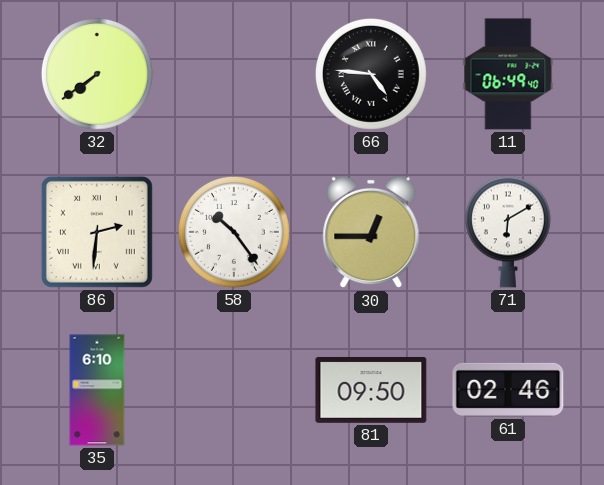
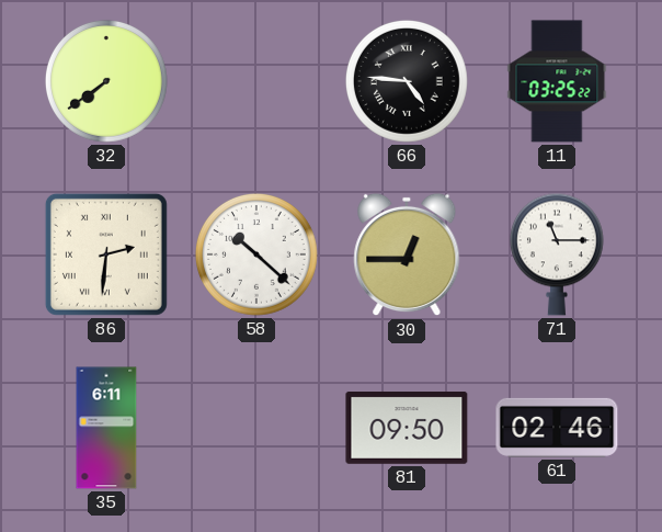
11: 06:49 -> 03:25 (557, 81)
58: 10:24 -> 10:22 (256, 254)
71: 6:10 -> 11:15 (557, 254)
35: 6:10 -> 6:11 (106, 428)
